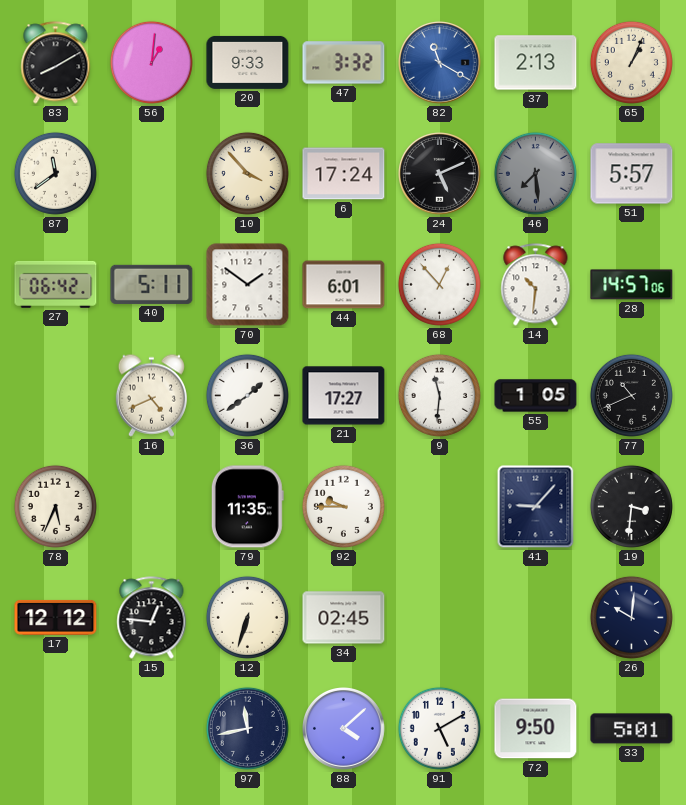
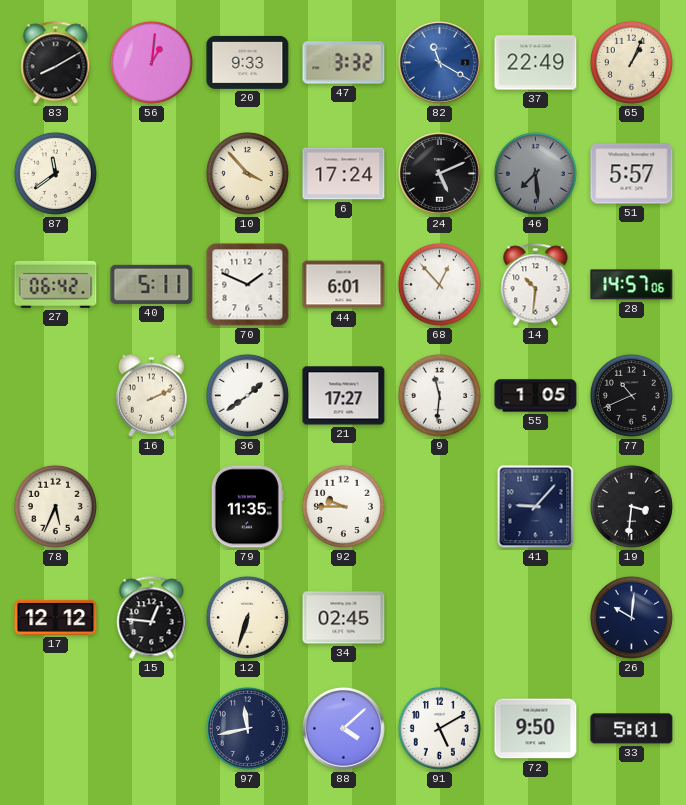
37: 2:13 -> 22:49 (536, 63)
70: 1:51 -> 1:49 (248, 285)
16: 4:41 -> 2:11 (151, 395)
